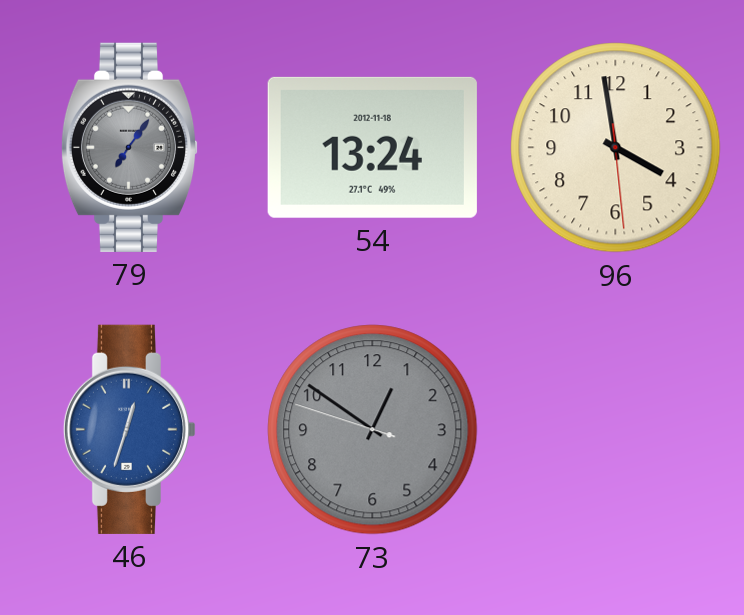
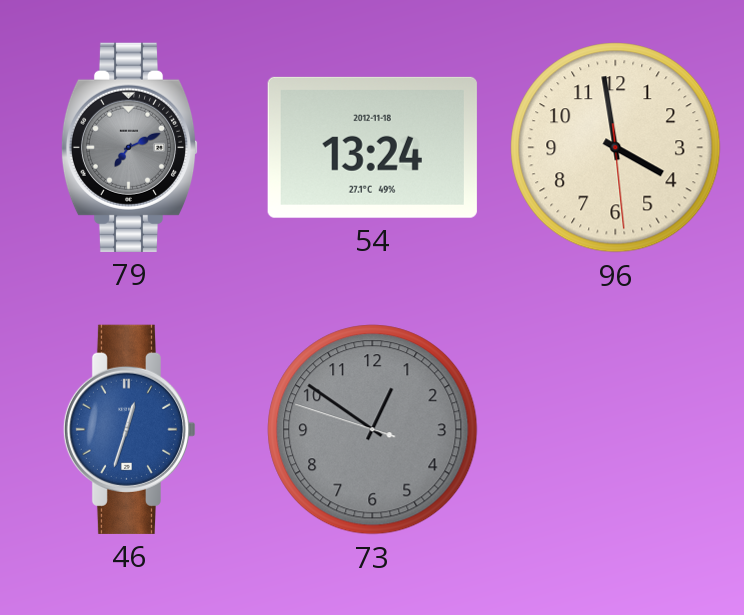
79: 7:06 -> 7:11 (130, 147)
